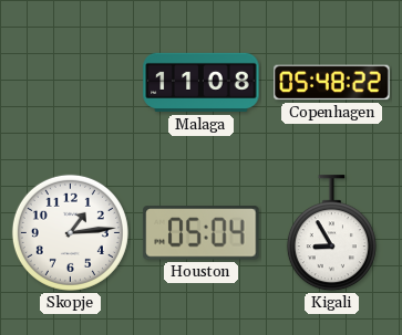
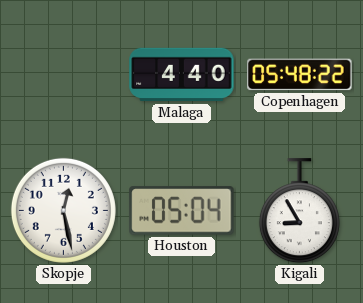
Malaga: 11:08 -> 4:40 (182, 75)
Skopje: 1:14 -> 12:28 (63, 210)
